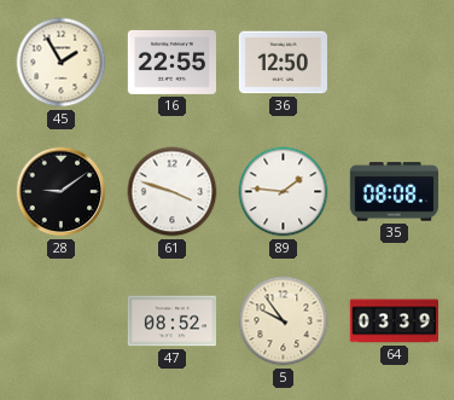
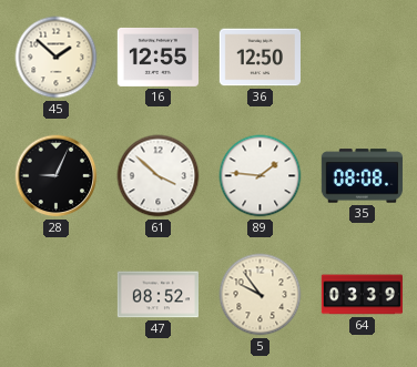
45: 1:55 -> 1:52 (57, 58)
16: 22:55 -> 12:55 (157, 57)
28: 9:09 -> 9:04 (57, 176)
61: 3:48 -> 3:52 (159, 176)
